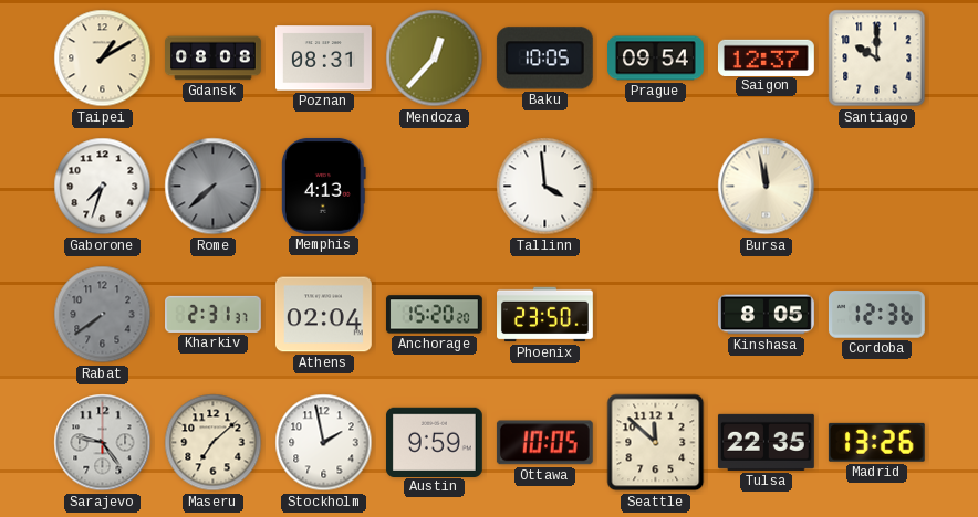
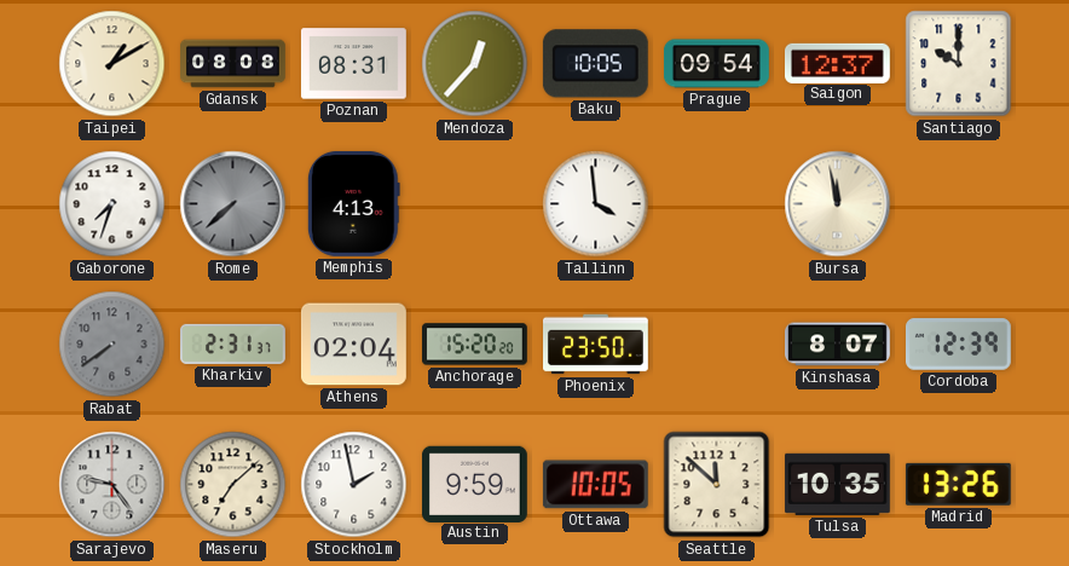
Kinshasa: 8:05 -> 8:07 (838, 345)
Cordoba: 12:36 -> 12:39 (958, 345)
Tulsa: 22:35 -> 10:35 (837, 484)
